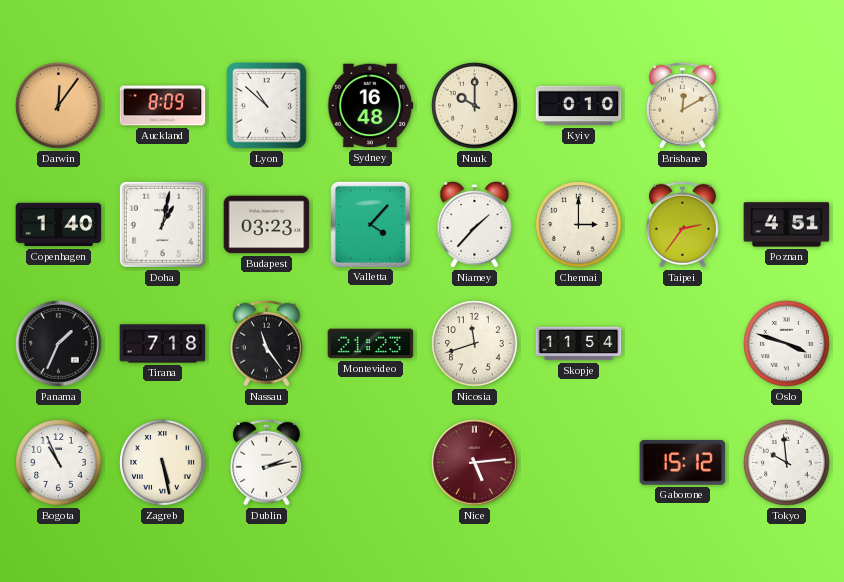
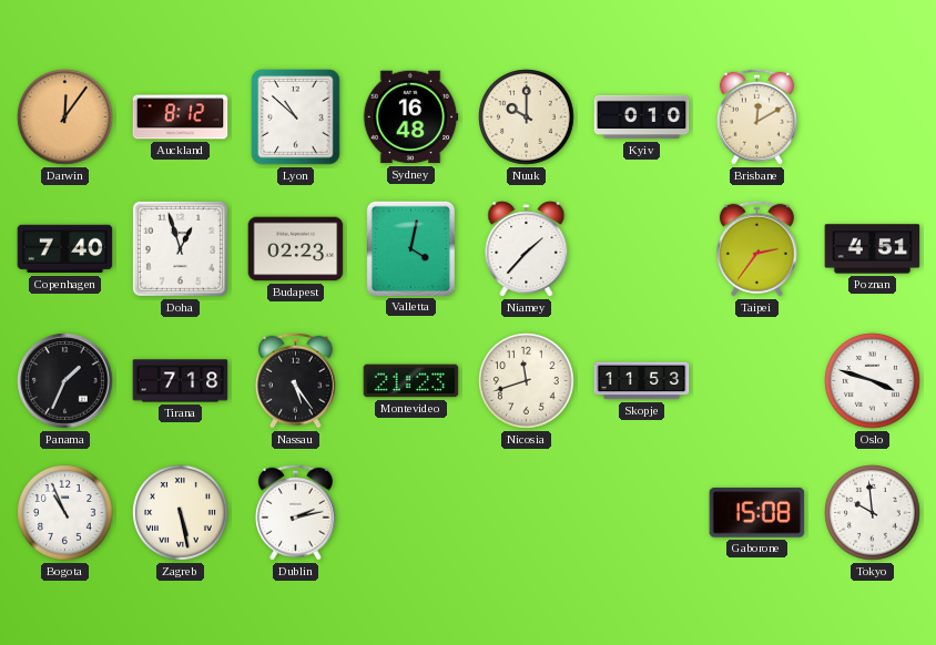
Auckland: 8:09 -> 8:12 (181, 117)
Copenhagen: 1:40 -> 7:40 (65, 249)
Doha: 1:02 -> 12:57 (180, 248)
Budapest: 03:23 -> 02:23 (296, 249)
Valletta: 4:07 -> 4:02 (410, 248)
Chennai: 3:00 -> none (579, 225)
Nassau: 11:24 -> 5:24 (295, 380)
Skopje: 11:54 -> 11:53 (642, 381)
Nice: 5:14 -> none (475, 463)
Gaborone: 15:12 -> 15:08 (757, 513)
